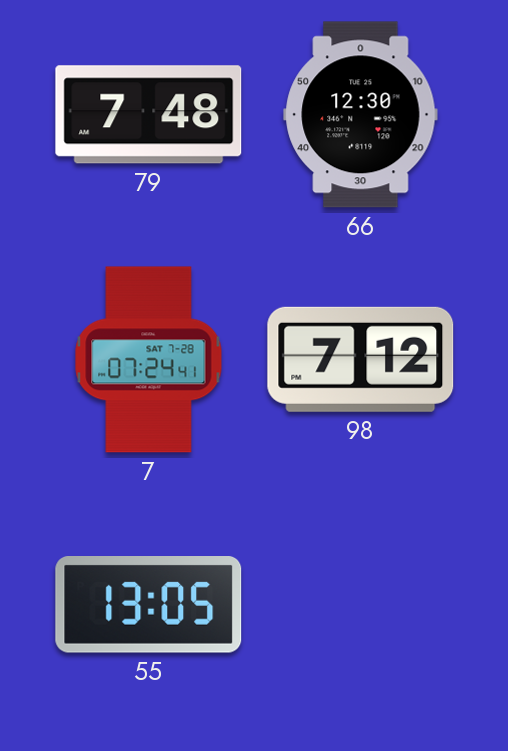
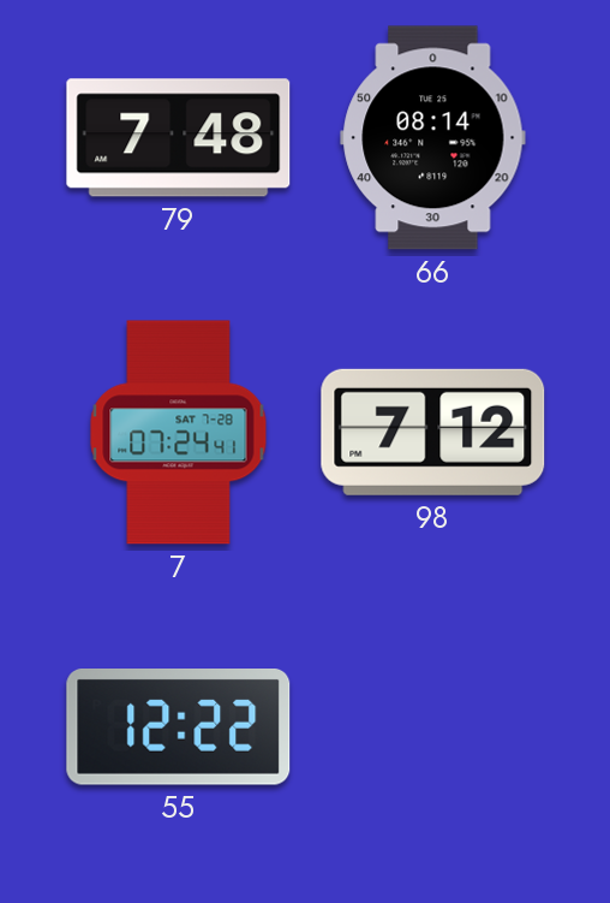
66: 12:30 -> 08:14 (433, 138)
55: 13:05 -> 12:22 (179, 727)
